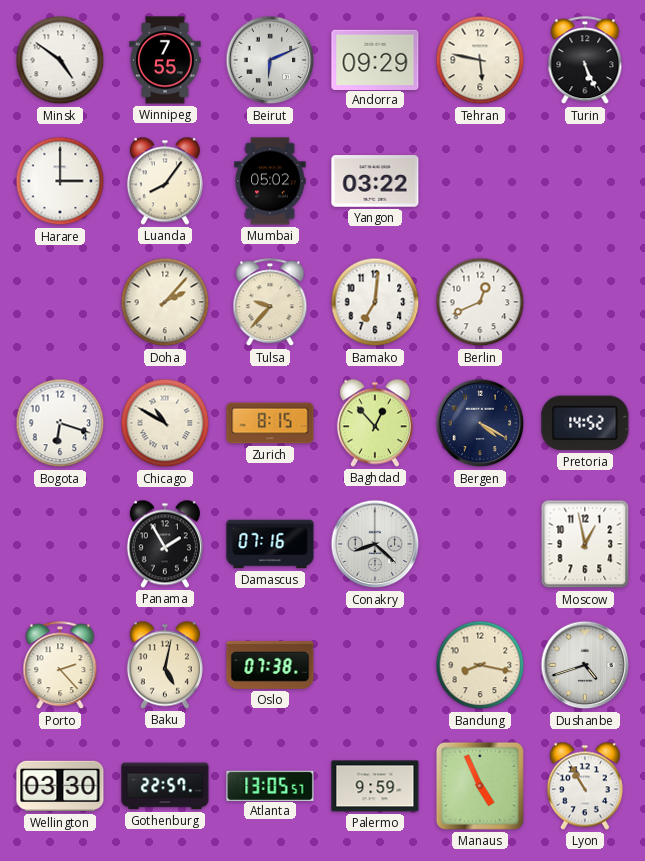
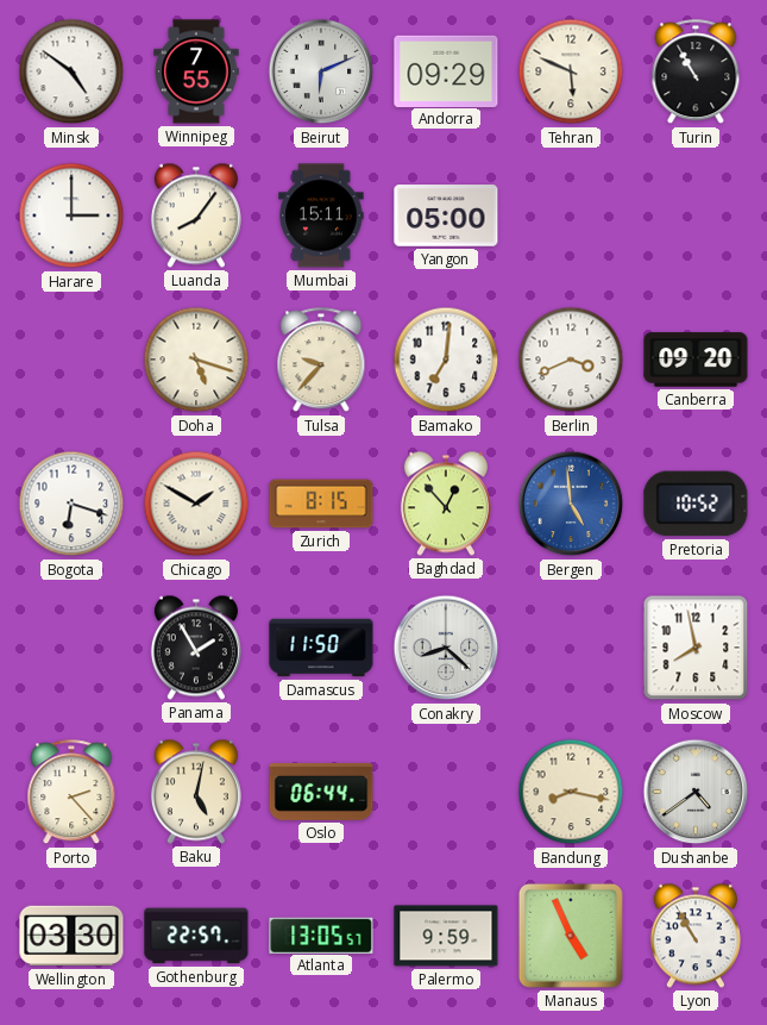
Tehran: 5:47 -> 5:49 (571, 71)
Turin: 5:26 -> 10:55 (696, 73)
Mumbai: 05:02 -> 15:11 (321, 215)
Yangon: 03:22 -> 05:00 (446, 215)
Doha: 2:07 -> 5:18 (196, 360)
Berlin: 12:41 -> 3:41 (571, 360)
Canberra: none -> 09:20 (696, 360)
Chicago: 10:50 -> 1:50 (196, 504)
Bergen: 4:20 -> 4:59 (571, 504)
Bergen dial: navy -> blue (571, 504)
Pretoria: 14:52 -> 10:52 (696, 504)
Damascus: 07:16 -> 11:50 (321, 648)
Moscow: 12:58 -> 7:58 (696, 648)
Oslo: 07:38 -> 06:44 (321, 792)
Dushanbe: 4:42 -> 4:39 (696, 792)
